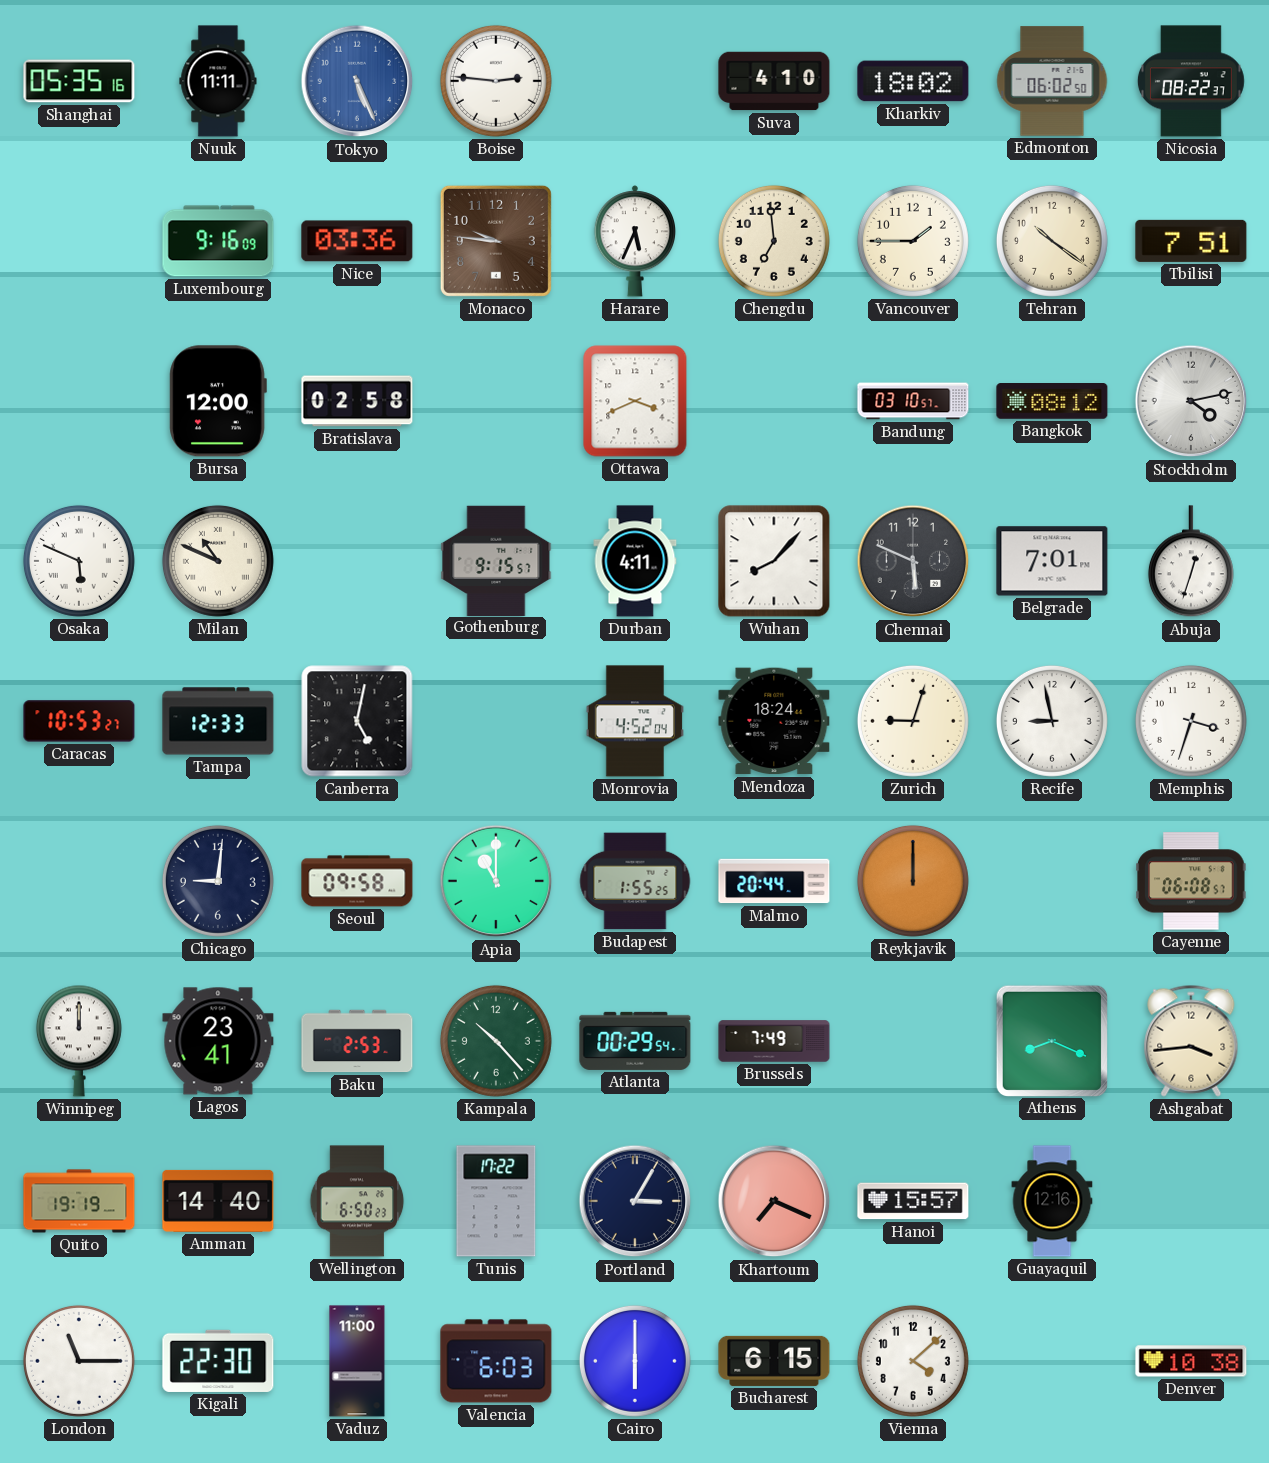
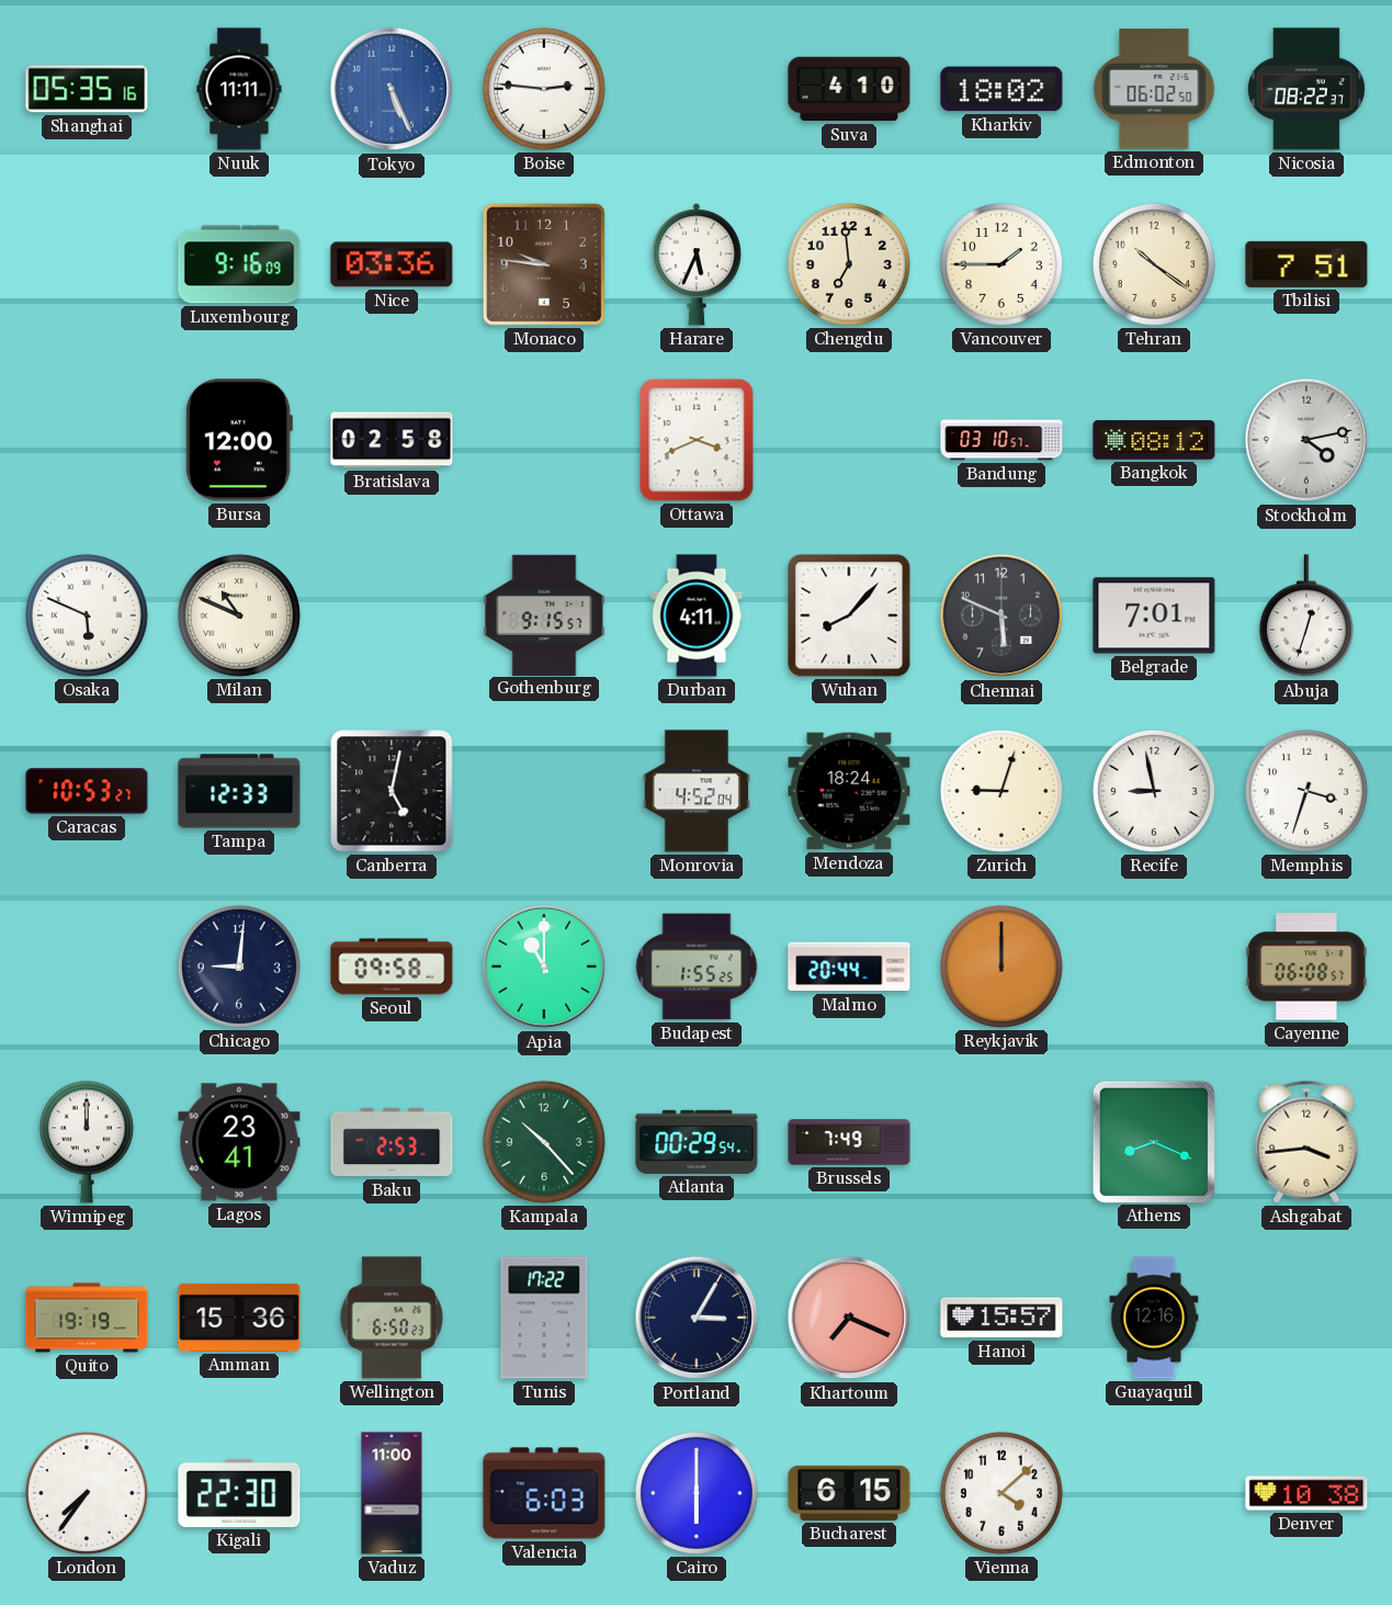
Amman: 14:40 -> 15:36 (239, 1318)
London: 11:15 -> 7:36 (87, 1493)
